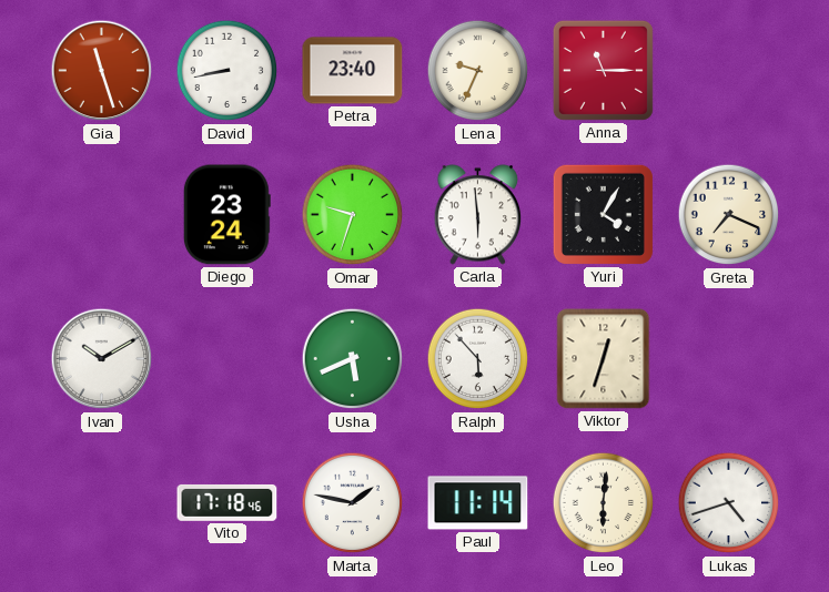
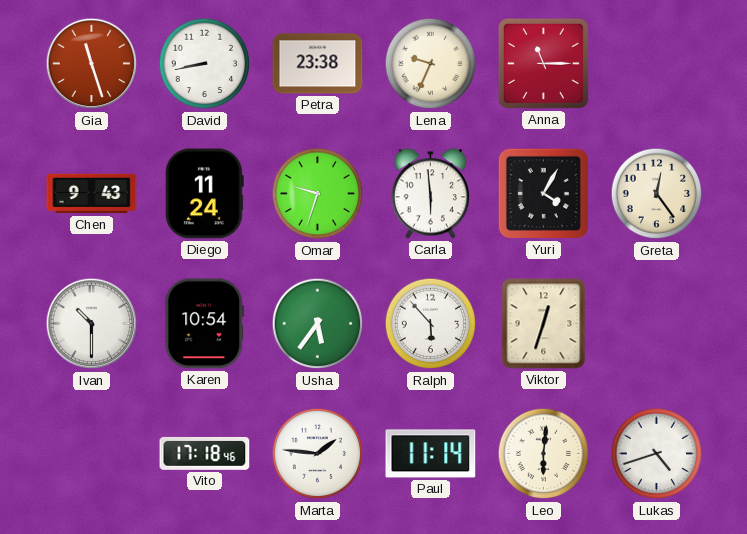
Petra: 23:40 -> 23:38 (318, 64)
Chen: none -> 9:43 (92, 194)
Diego: 23:24 -> 11:24 (204, 194)
Greta: 7:19 -> 12:24 (657, 194)
Ivan: 10:10 -> 10:30 (92, 324)
Karen: none -> 10:54 (205, 324)
Usha: 5:41 -> 5:36 (318, 324)
Marta: 1:47 -> 1:46 (318, 454)
